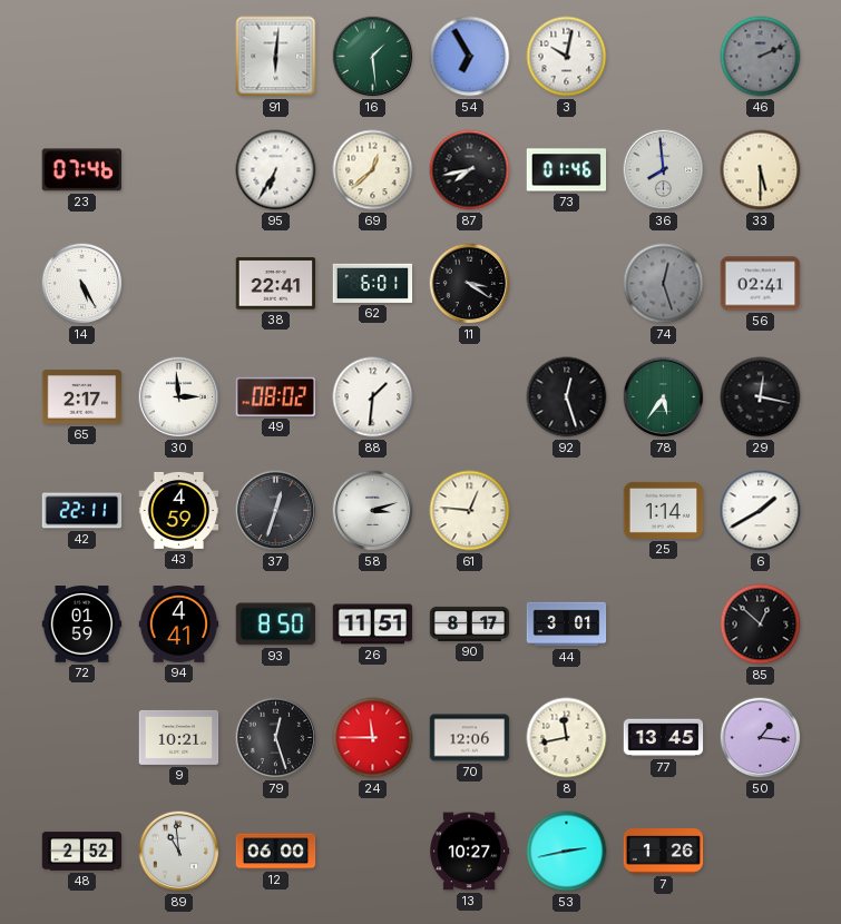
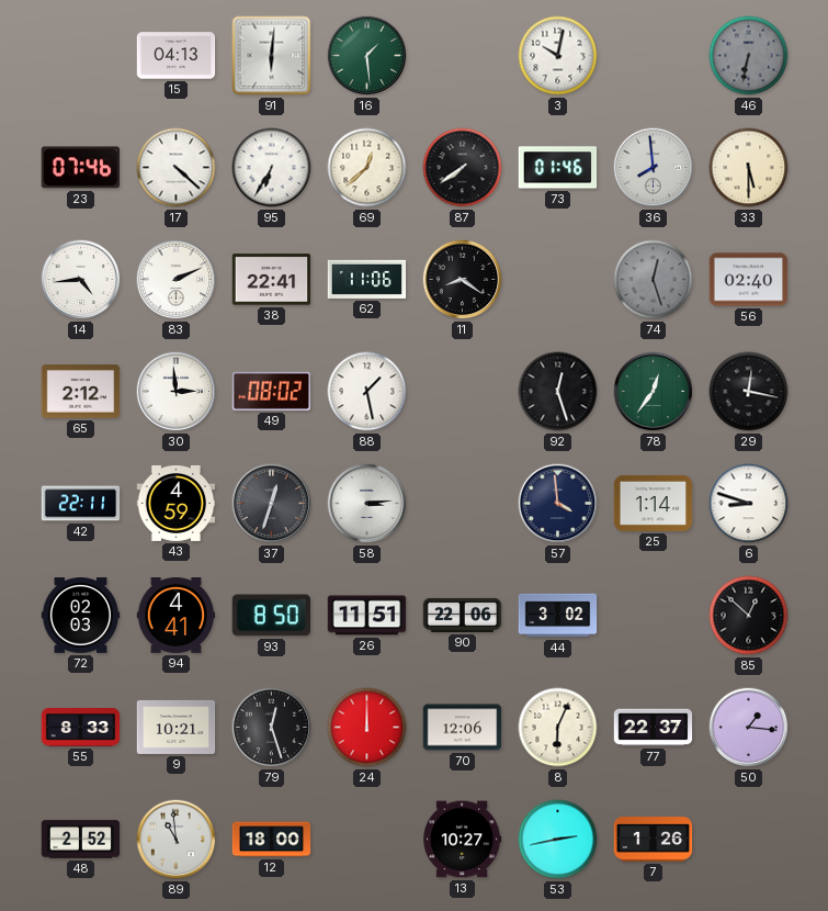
15: none -> 04:13 (177, 56)
54: 6:55 -> none (470, 57)
46: 2:11 -> 6:32 (749, 56)
17: none -> 4:22 (177, 168)
87: 7:43 -> 7:39 (463, 168)
14: 5:25 -> 4:44 (81, 280)
83: none -> 2:11 (177, 280)
62: 6:01 -> 11:06 (367, 279)
11: 3:21 -> 8:21 (463, 280)
56: 02:41 -> 02:40 (749, 280)
65: 2:17 -> 2:12 (81, 392)
88: 1:31 -> 1:28 (367, 392)
78: 5:36 -> 12:36 (654, 392)
58: 3:12 -> 3:14 (367, 504)
61: 12:46 -> none (470, 511)
57: none -> 3:59 (558, 504)
6: 1:40 -> 8:48 (749, 504)
72: 01:59 -> 02:03 (81, 616)
90: 8:17 -> 22:06 (463, 615)
44: 3:01 -> 3:02 (558, 616)
55: none -> 8:33 (81, 728)
24: 11:45 -> 12:00 (367, 728)
8: 11:43 -> 6:04 (558, 728)
77: 13:45 -> 22:37 (654, 728)
12: 06:00 -> 18:00 (272, 840)
